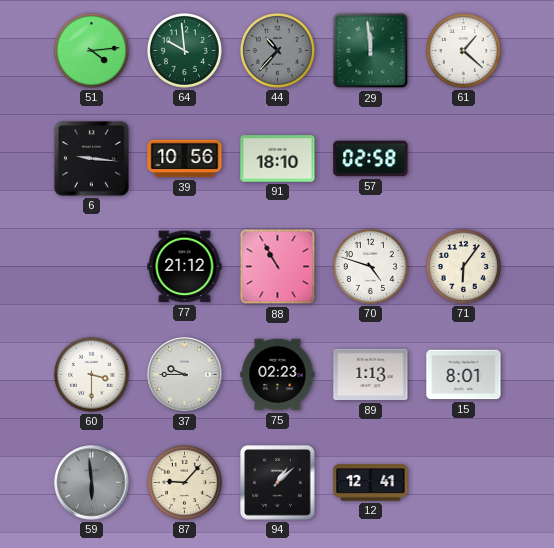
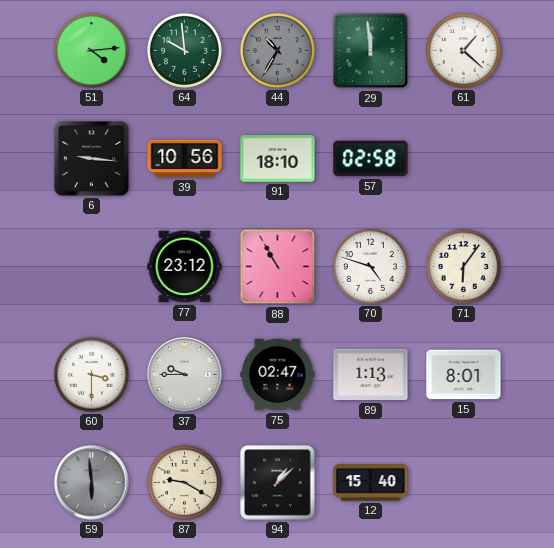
44: 10:37 -> 10:35 (277, 50)
77: 21:12 -> 23:12 (185, 267)
75: 02:23 -> 02:47 (278, 375)
87: 9:07 -> 9:20 (184, 482)
12: 12:41 -> 15:40 (371, 483)
